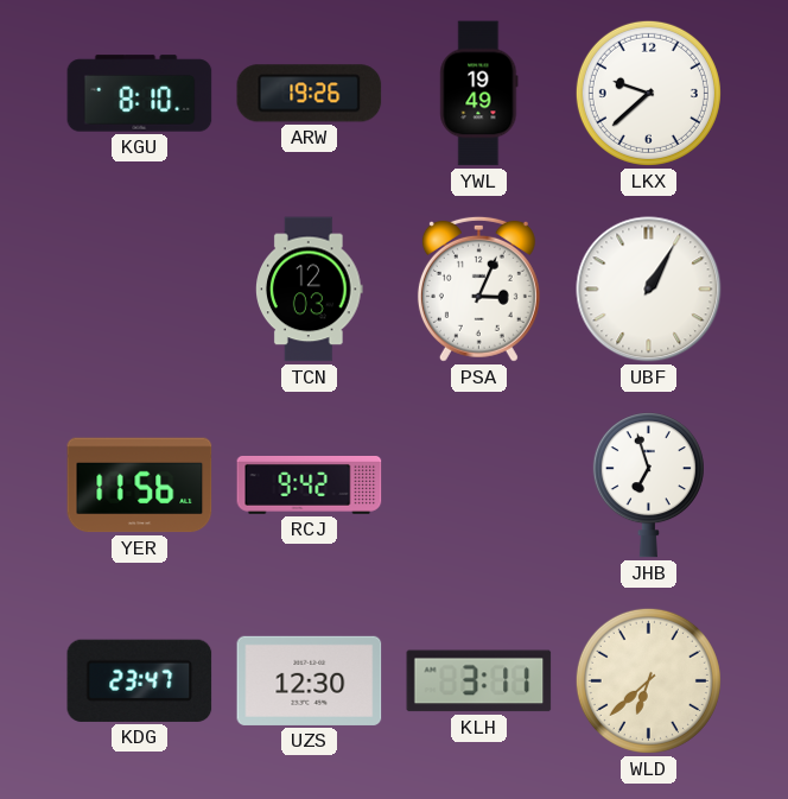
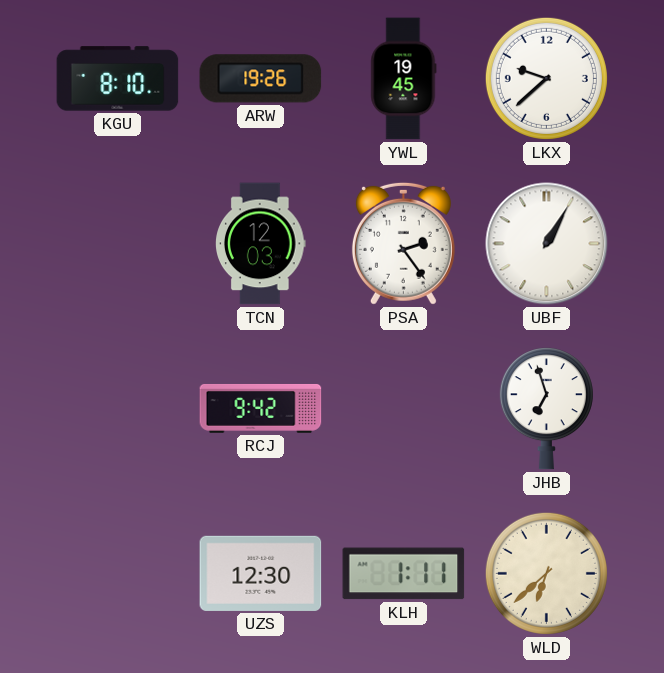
YWL: 19:49 -> 19:45 (404, 79)
PSA: 3:04 -> 2:24 (403, 243)
YER: 11:56 -> none (140, 486)
KDG: 23:47 -> none (140, 680)
KLH: 3:11 -> 1:11 (404, 574)
